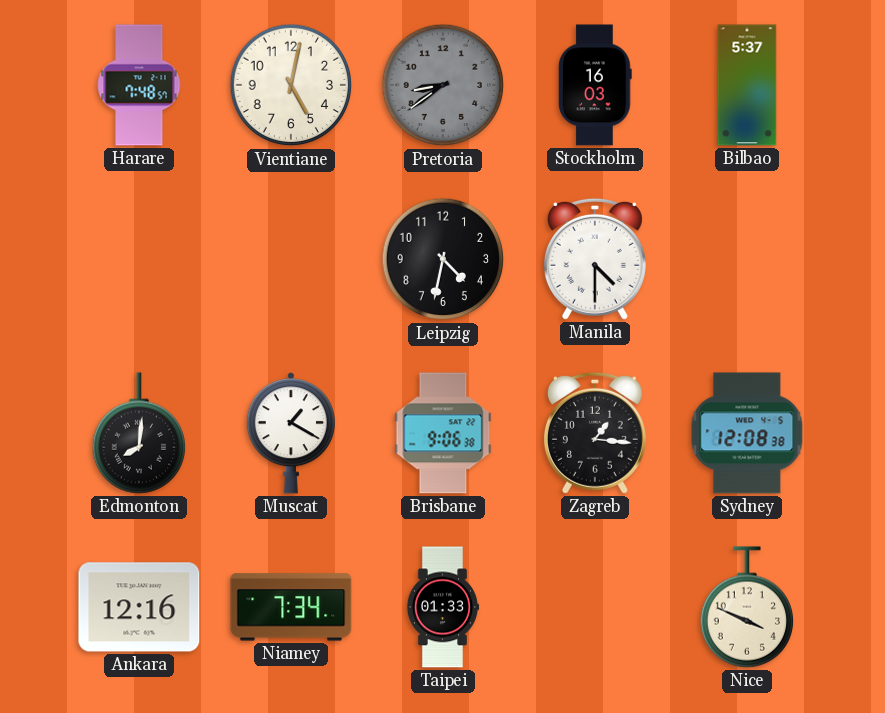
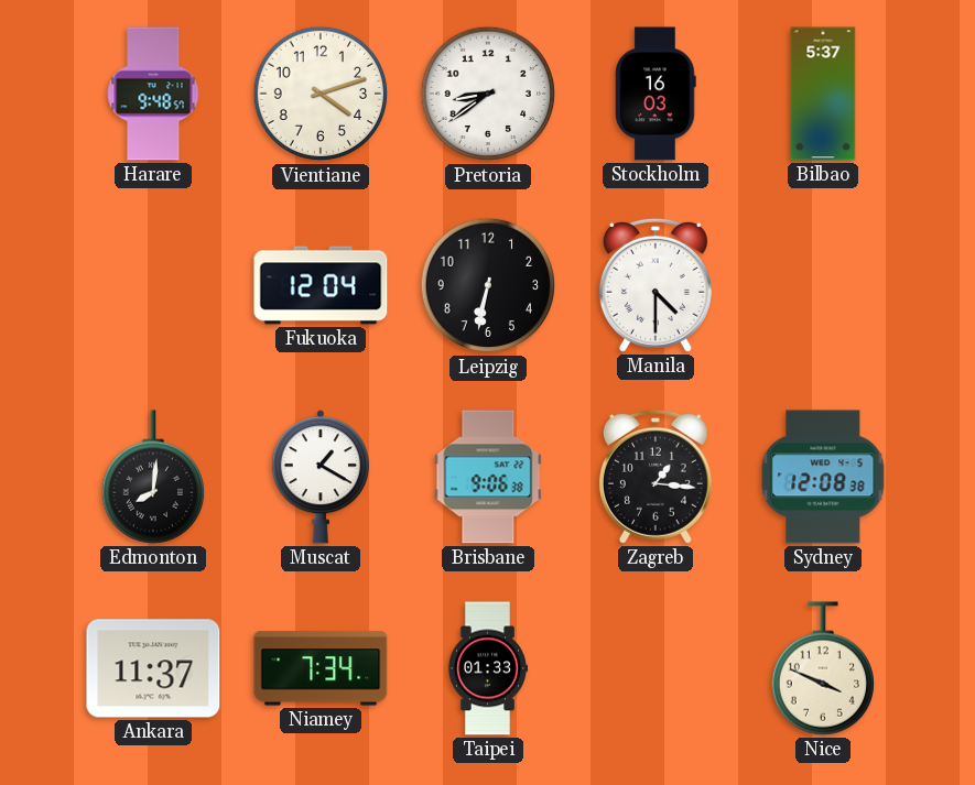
Harare: 7:48 -> 9:48 (153, 94)
Vientiane: 5:02 -> 4:12 (321, 94)
Pretoria dial: grey -> white (488, 94)
Fukuoka: none -> 12:04 (321, 285)
Leipzig: 4:32 -> 6:32 (488, 285)
Ankara: 12:16 -> 11:37 (153, 668)
